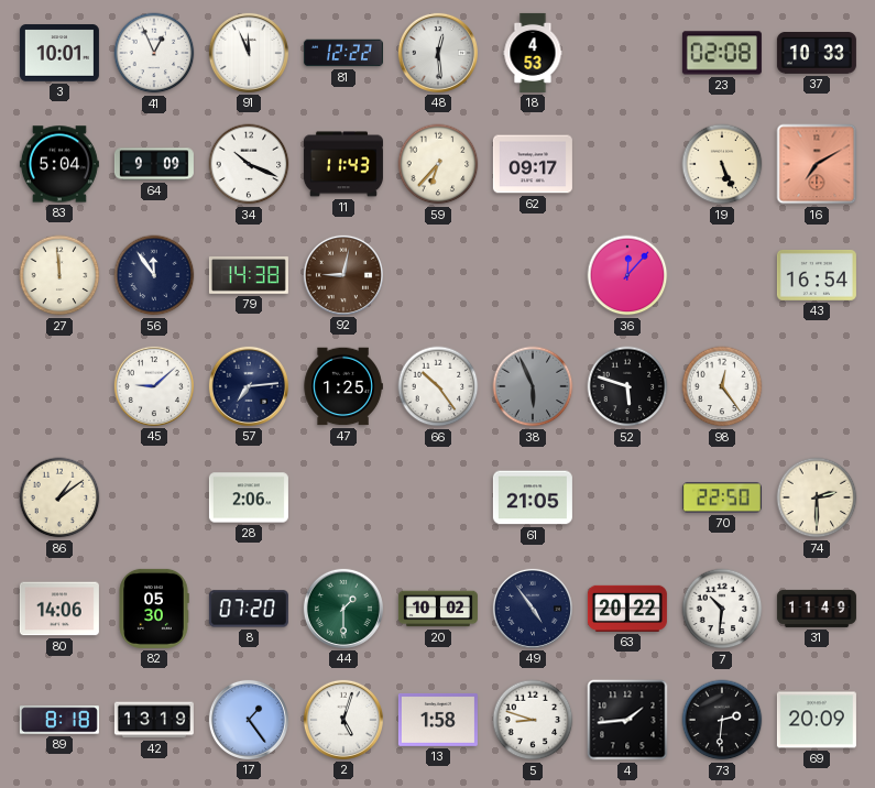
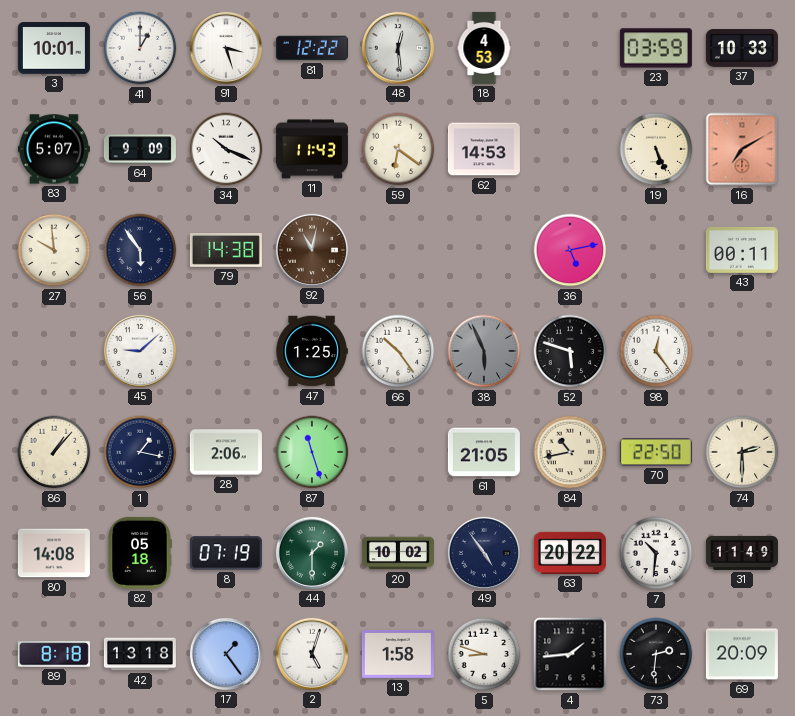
41: 12:56 -> 1:00 (140, 48)
91: 11:56 -> 3:27 (226, 48)
23: 02:08 -> 03:59 (656, 48)
83: 5:04 -> 5:07 (54, 149)
59: 6:37 -> 6:21 (398, 149)
62: 09:17 -> 14:53 (484, 149)
27: 11:59 -> 9:59 (54, 250)
56: 11:54 -> 5:54 (140, 250)
92: 9:02 -> 11:02 (312, 250)
36: 12:07 -> 5:13 (570, 250)
43: 16:54 -> 00:11 (742, 250)
57: 7:14 -> none (249, 386)
86: 1:09 -> 1:07 (54, 452)
1: none -> 1:17 (140, 452)
87: none -> 11:27 (312, 452)
84: none -> 10:43 (570, 452)
80: 14:06 -> 14:08 (54, 553)
82: 05:30 -> 05:18 (140, 553)
8: 07:20 -> 07:19 (226, 553)
42: 13:19 -> 13:18 (140, 654)
